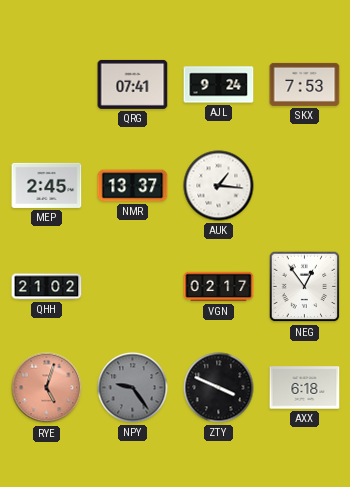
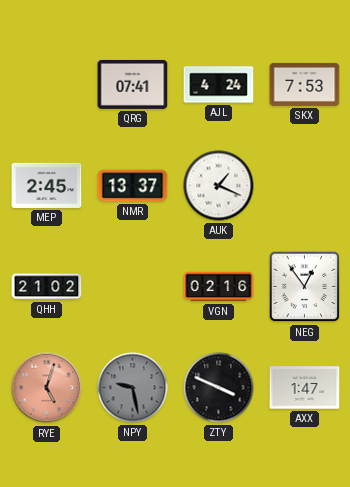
AJL: 9:24 -> 4:24 (219, 85)
AUK: 1:16 -> 1:19 (219, 186)
VGN: 02:17 -> 02:16 (219, 287)
NPY: 9:24 -> 9:28 (133, 388)
AXX: 6:18 -> 1:47 (305, 388)
